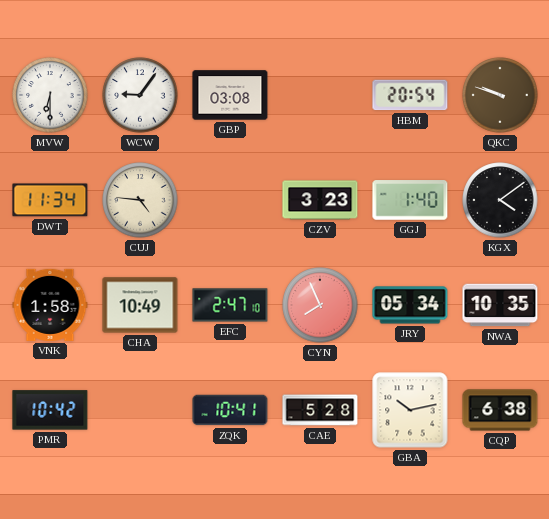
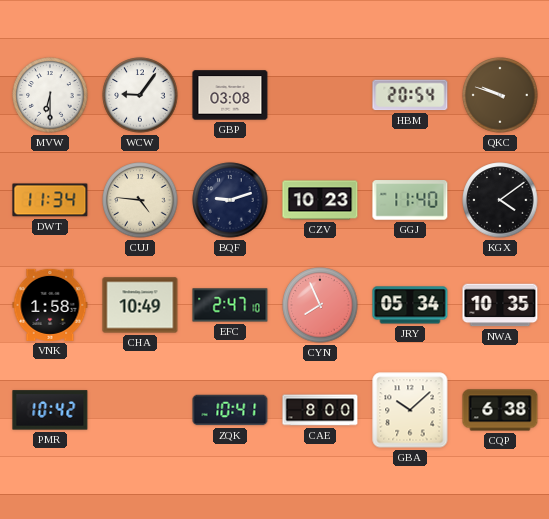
BQF: none -> 9:12 (230, 200)
CZV: 3:23 -> 10:23 (320, 200)
GGJ: 1:40 -> 11:40 (410, 200)
CAE: 5:28 -> 8:00 (320, 410)
GBA: 10:13 -> 10:08 (410, 410)
